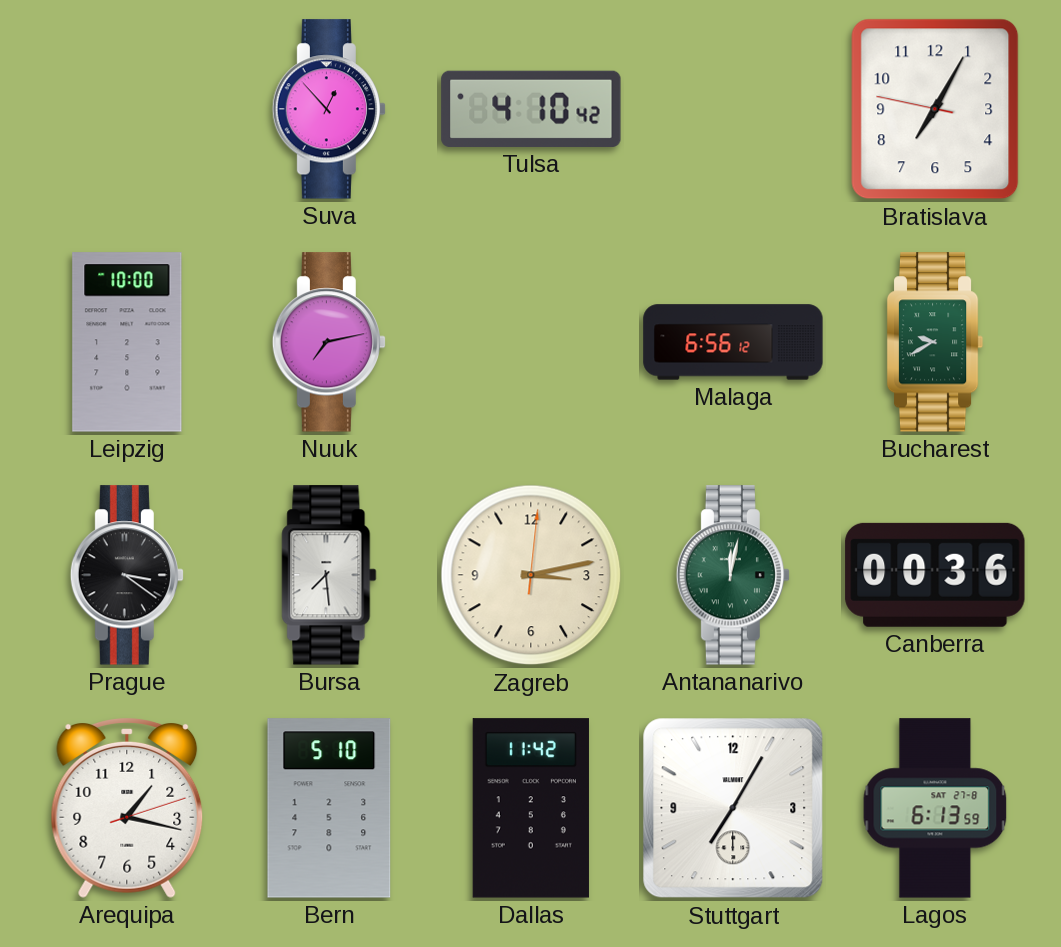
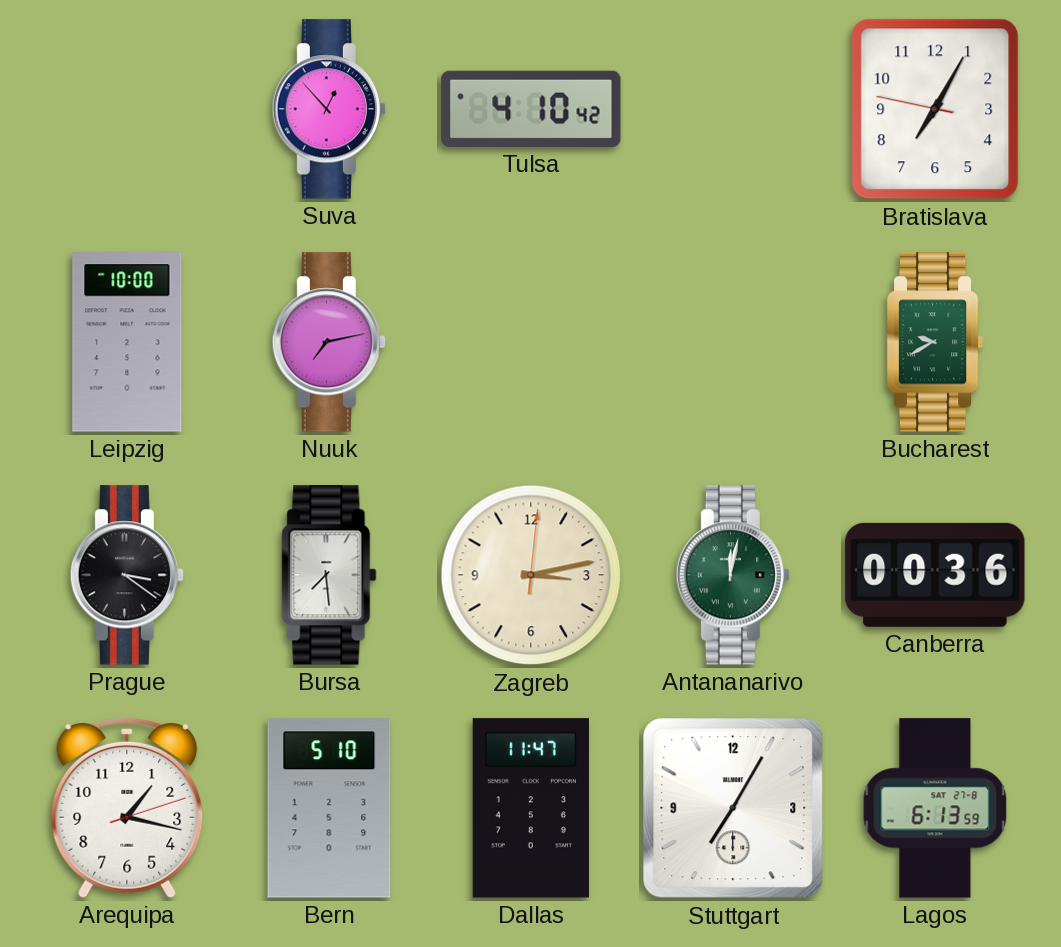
Malaga: 6:56 -> none (733, 342)
Dallas: 11:42 -> 11:47 (531, 808)
